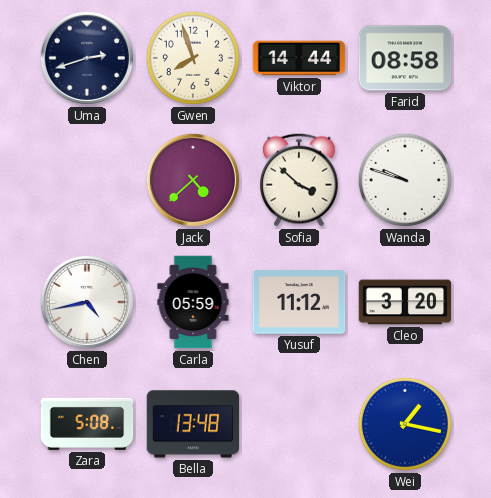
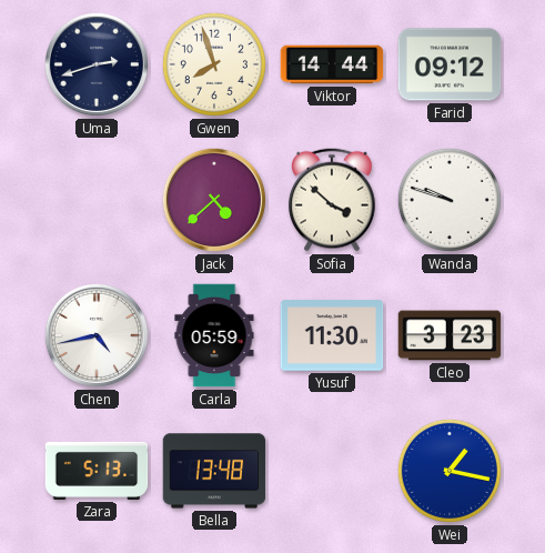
Farid: 08:58 -> 09:12 (450, 64)
Yusuf: 11:12 -> 11:30 (332, 335)
Cleo: 3:20 -> 3:23 (450, 335)
Zara: 5:08 -> 5:13 (97, 471)
